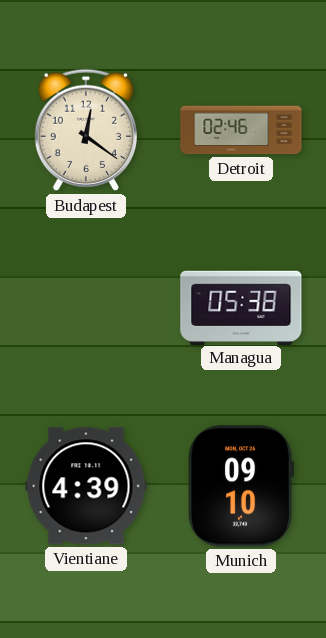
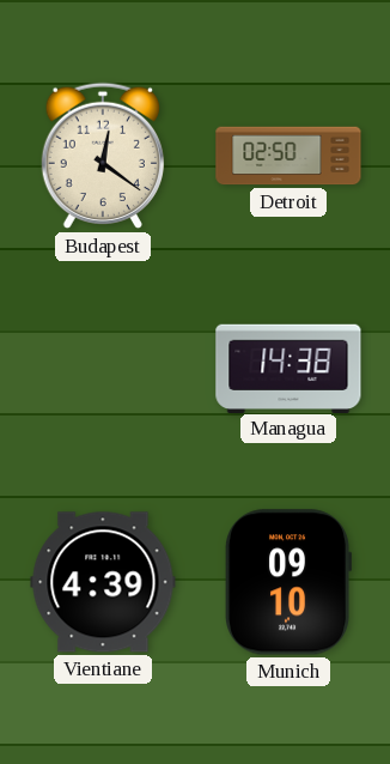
Detroit: 02:46 -> 02:50 (288, 156)
Managua: 05:38 -> 14:38 (288, 368)
